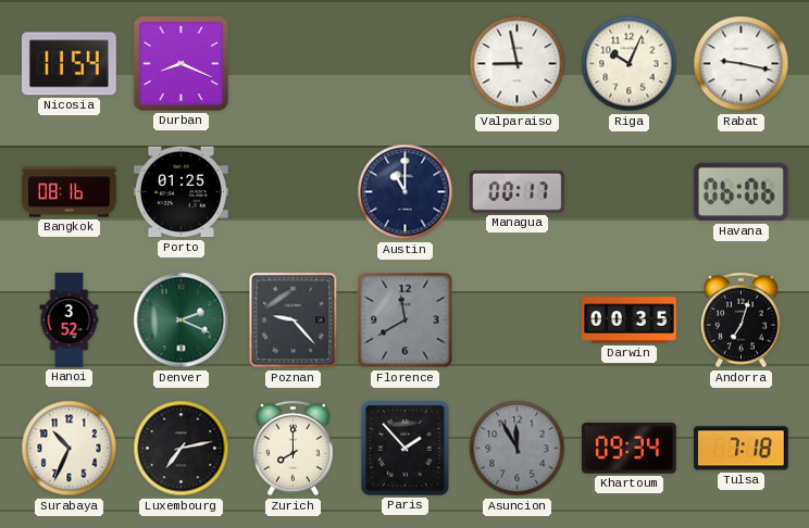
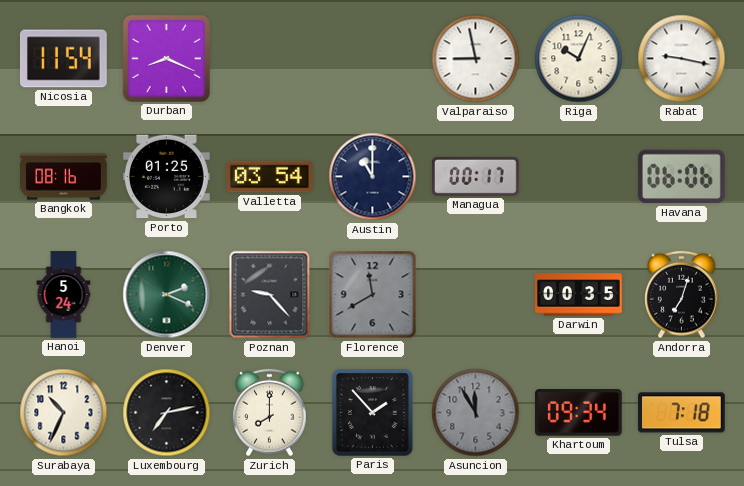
Valletta: none -> 03:54 (270, 177)
Hanoi: 3:52 -> 5:24 (64, 295)
